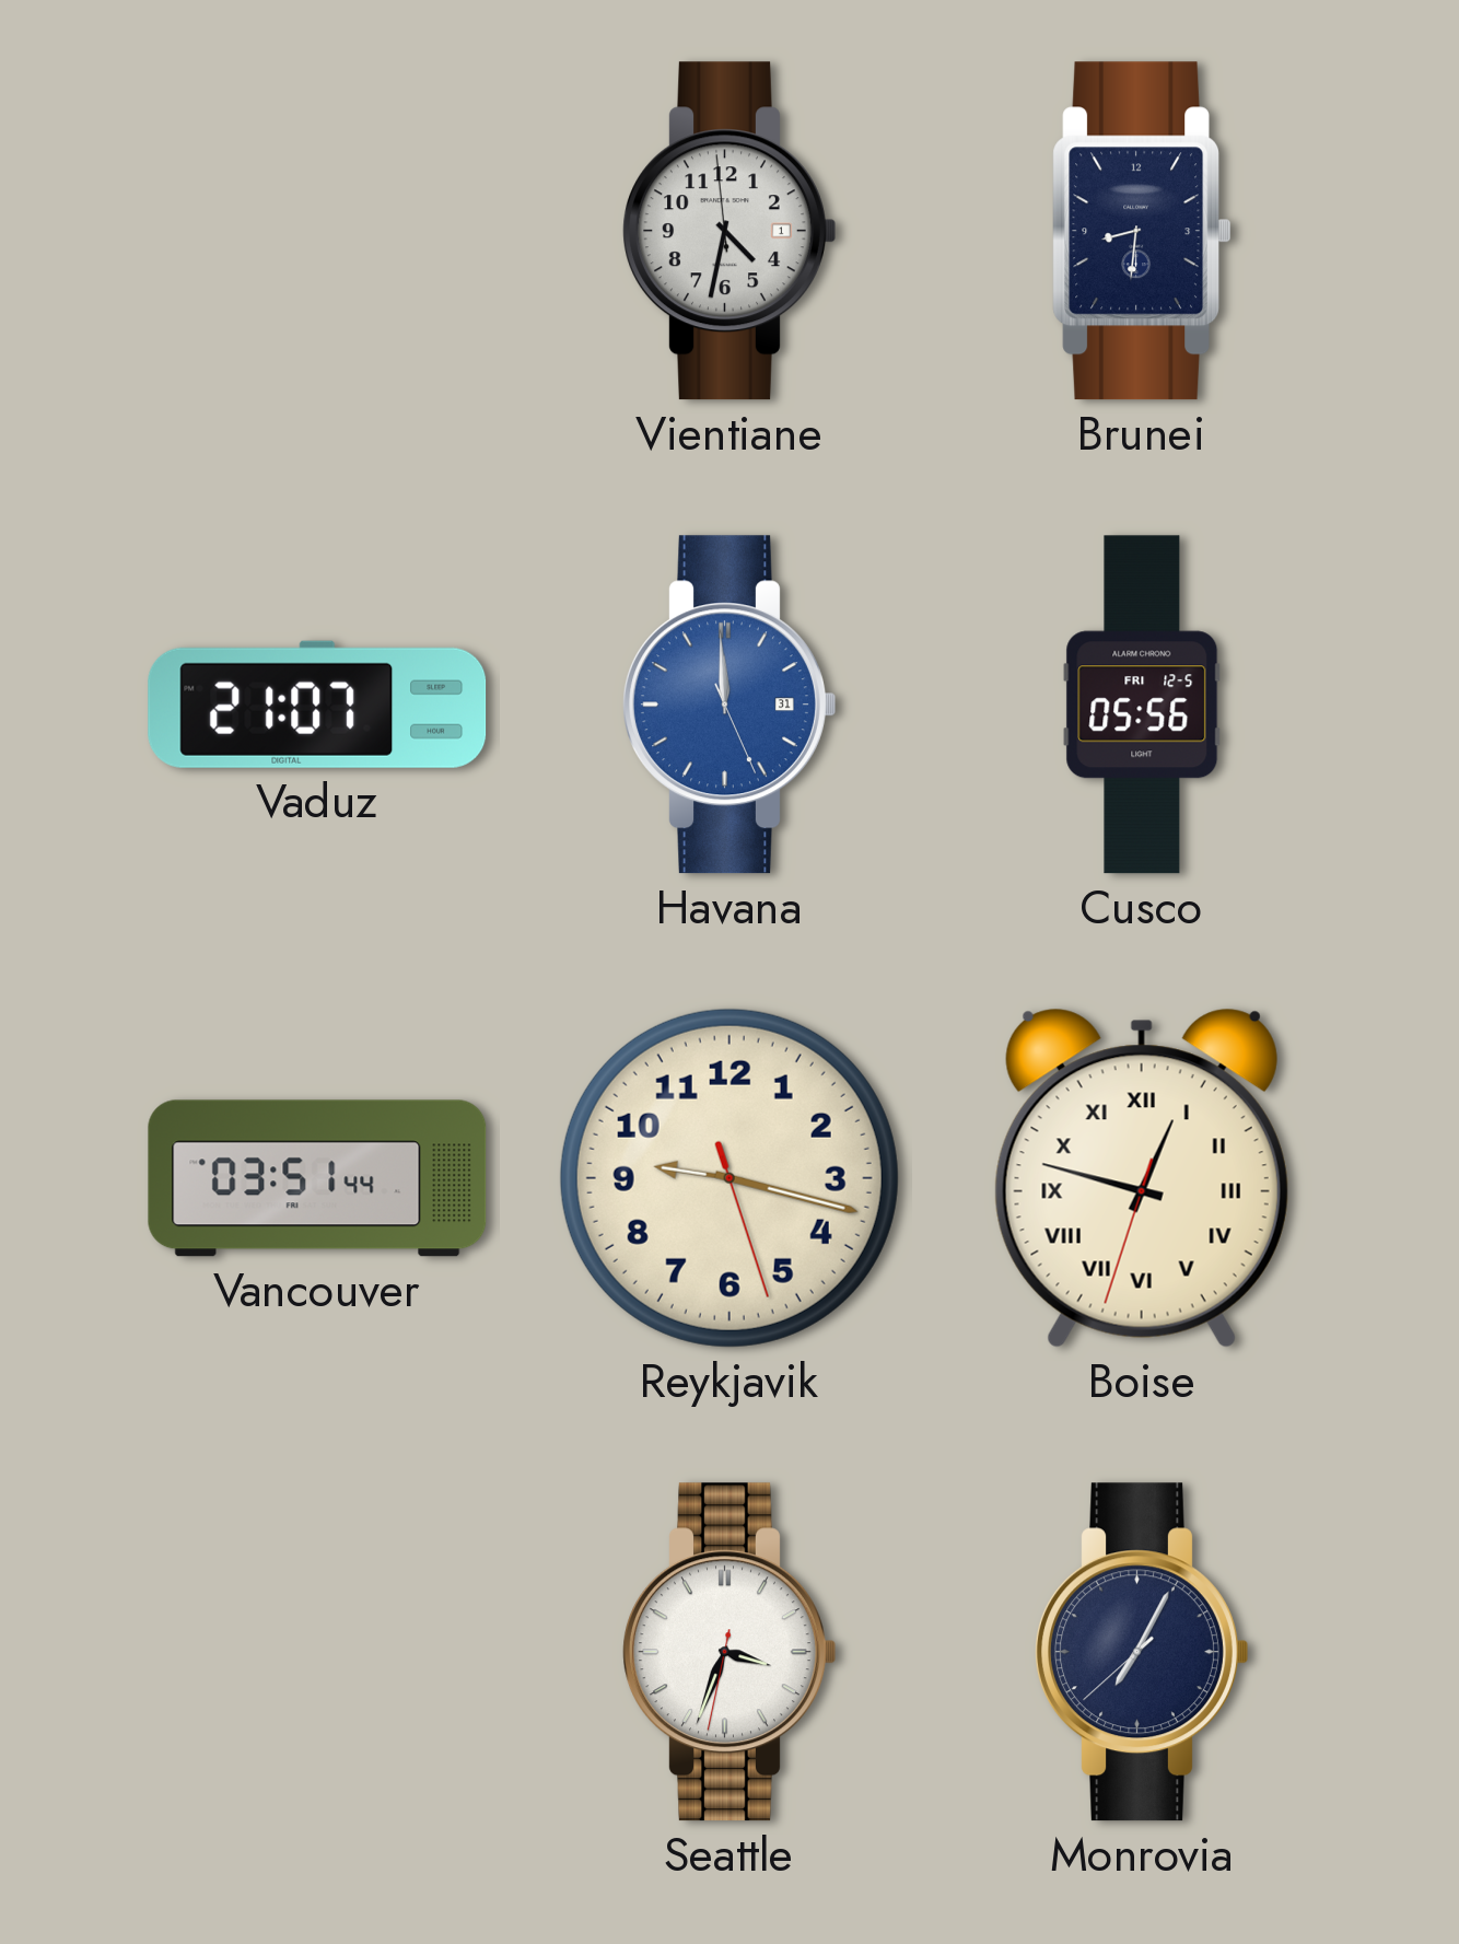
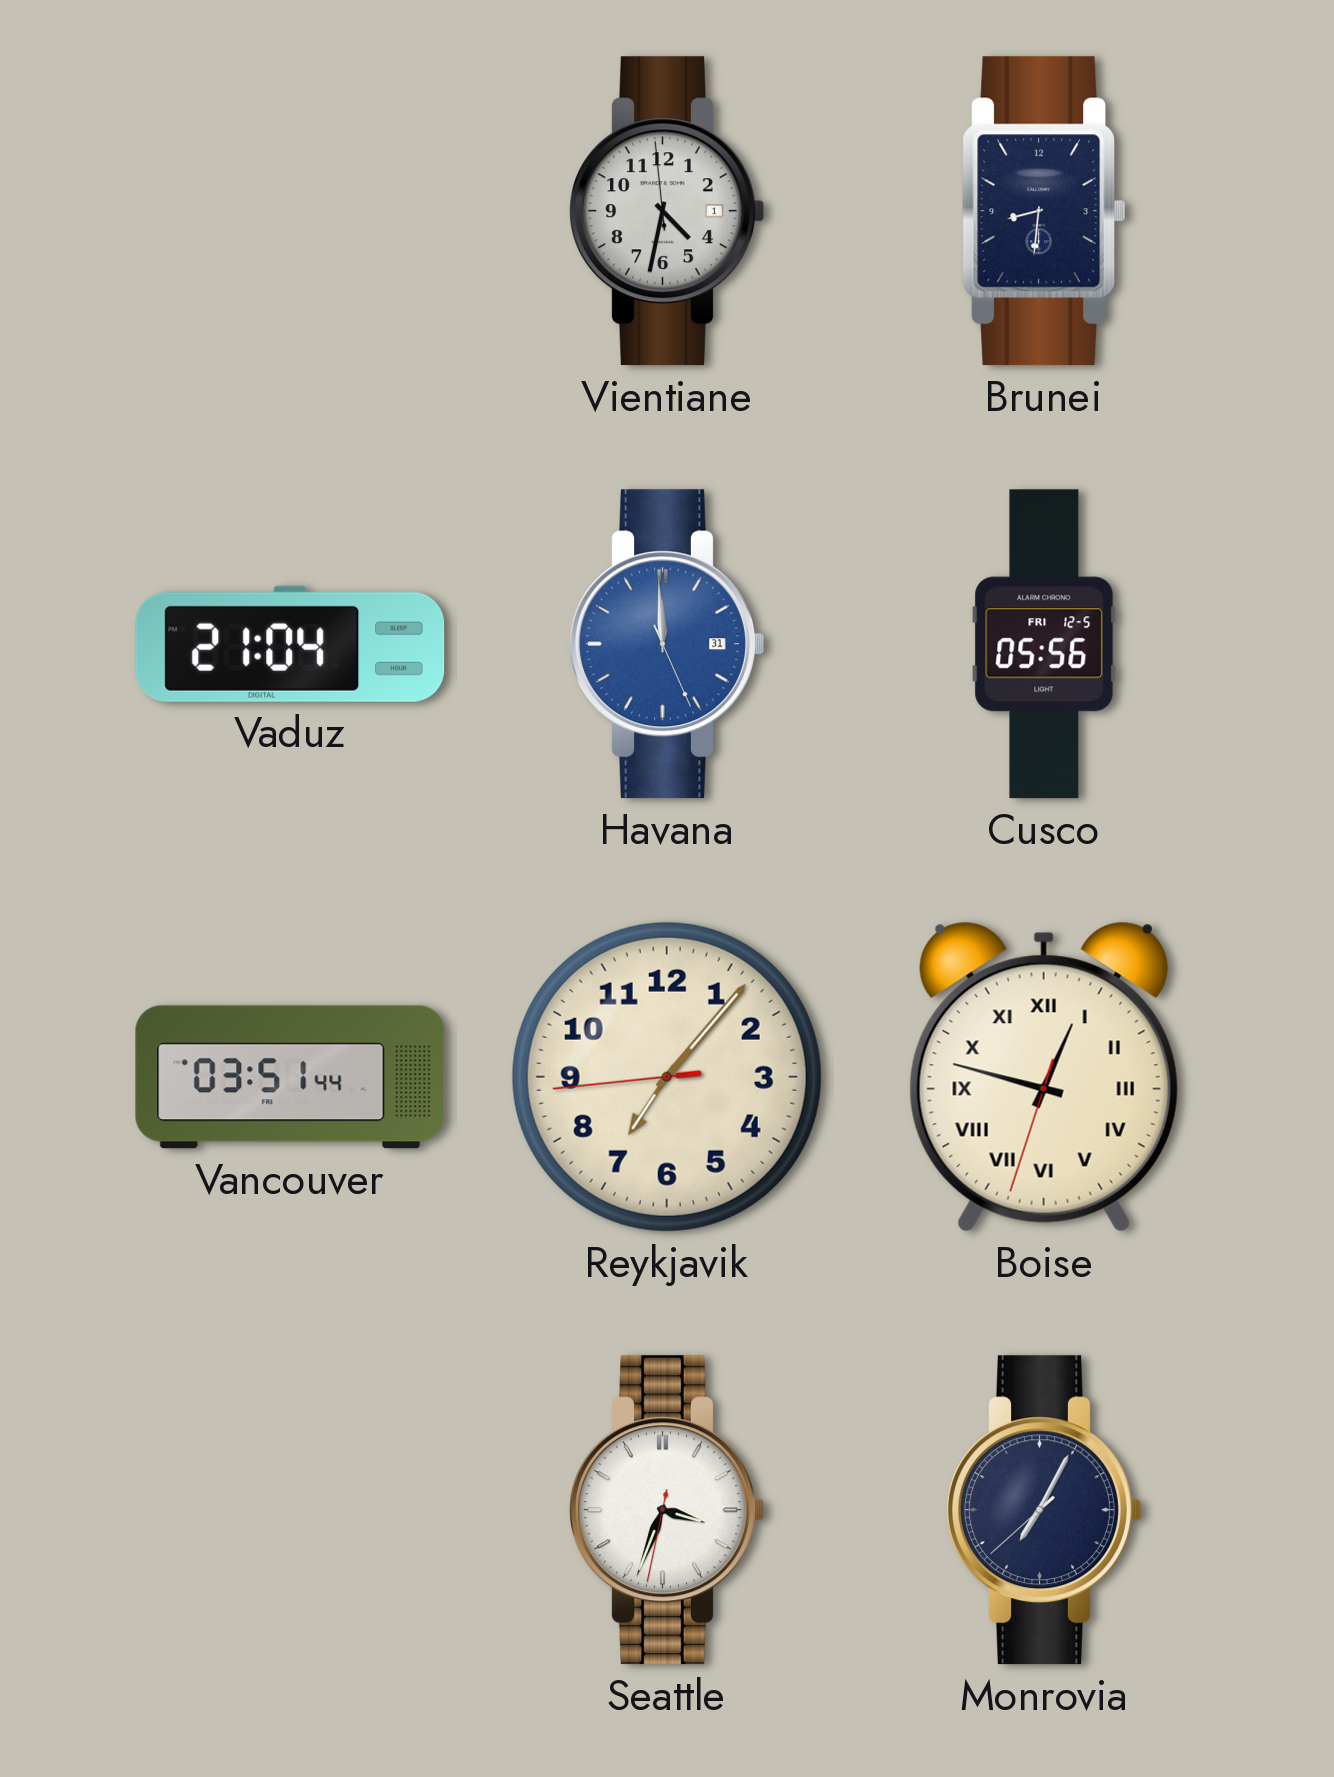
Vaduz: 21:07 -> 21:04 (290, 644)
Reykjavik: 9:17 -> 7:06 (667, 1077)
